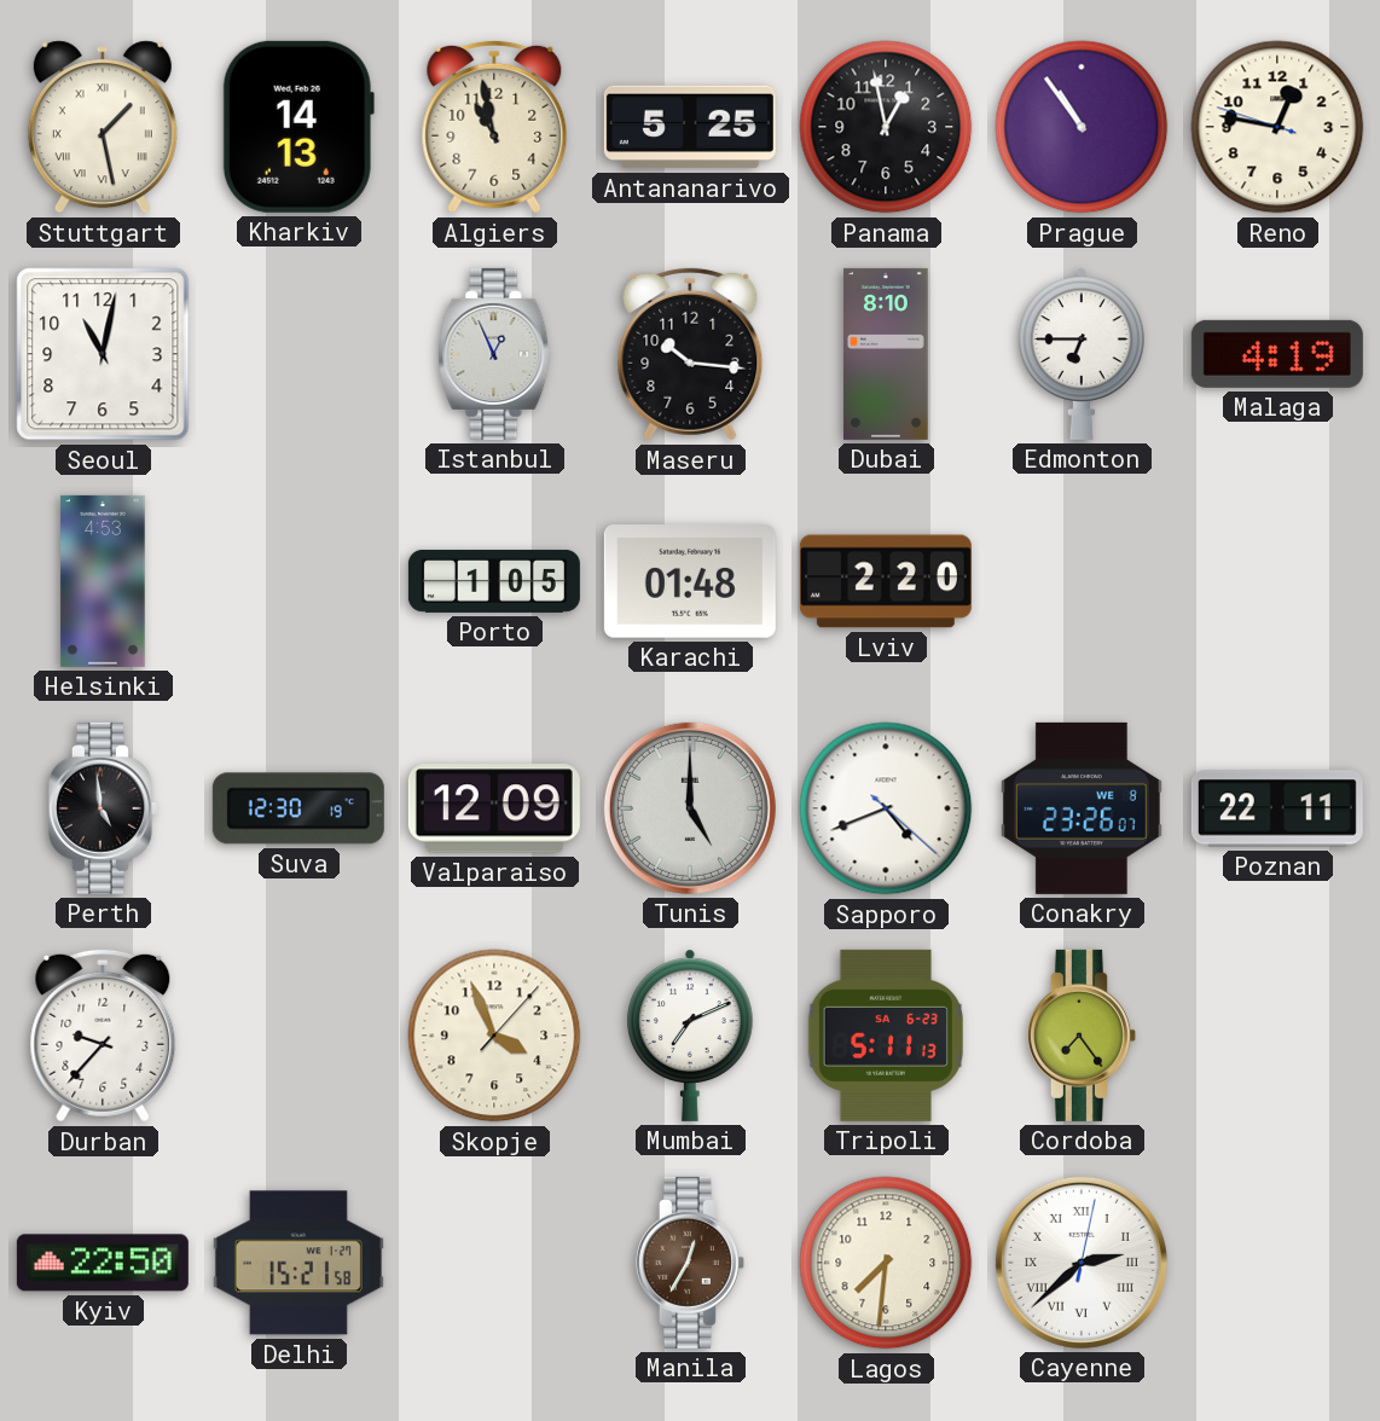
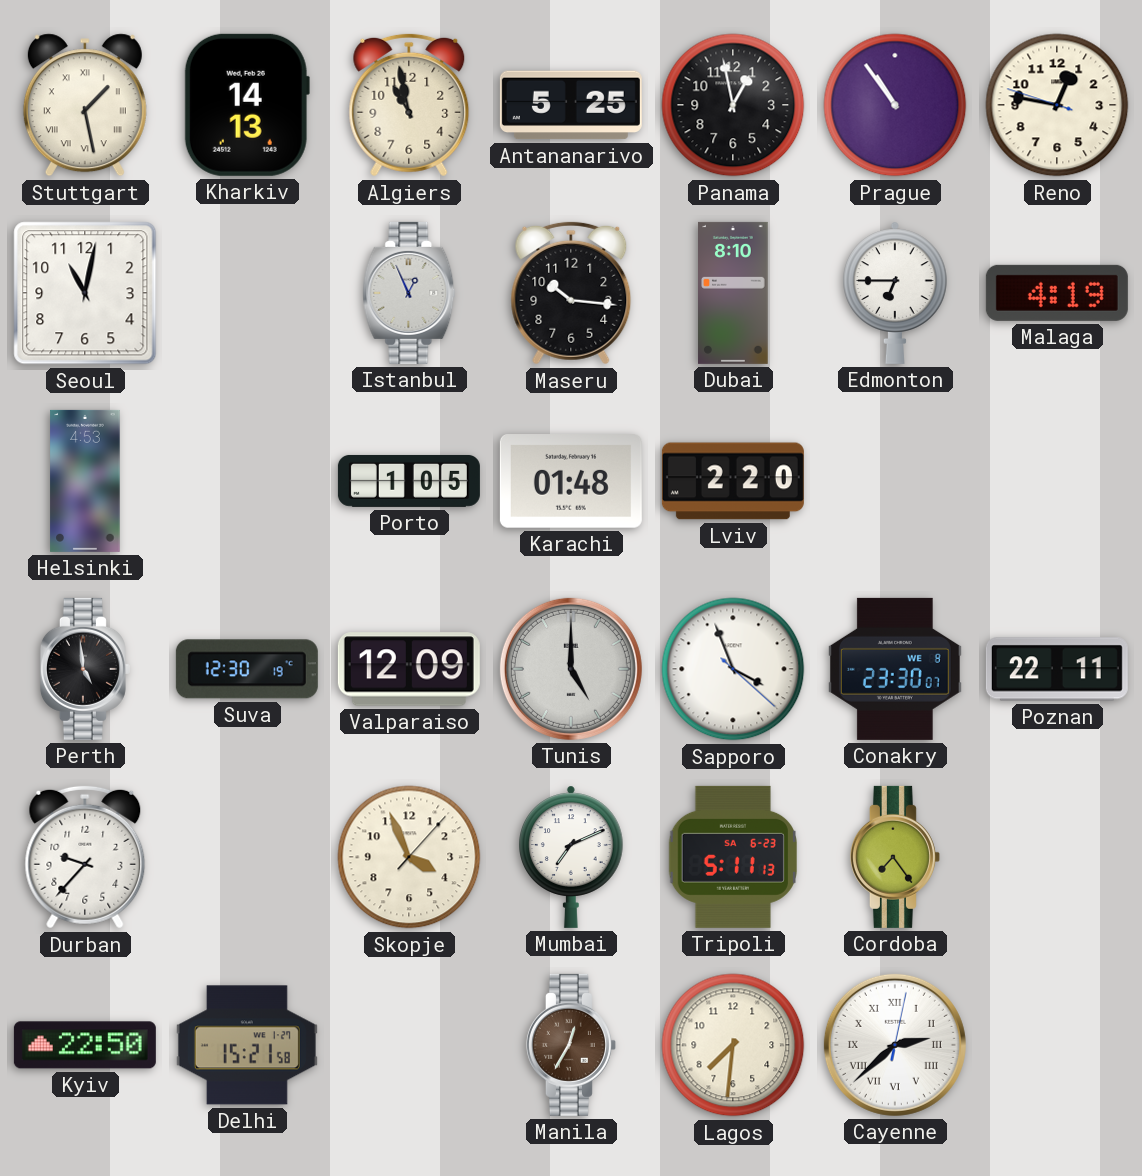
Sapporo: 4:41 -> 3:56 (733, 669)
Conakry: 23:26 -> 23:30 (895, 669)
